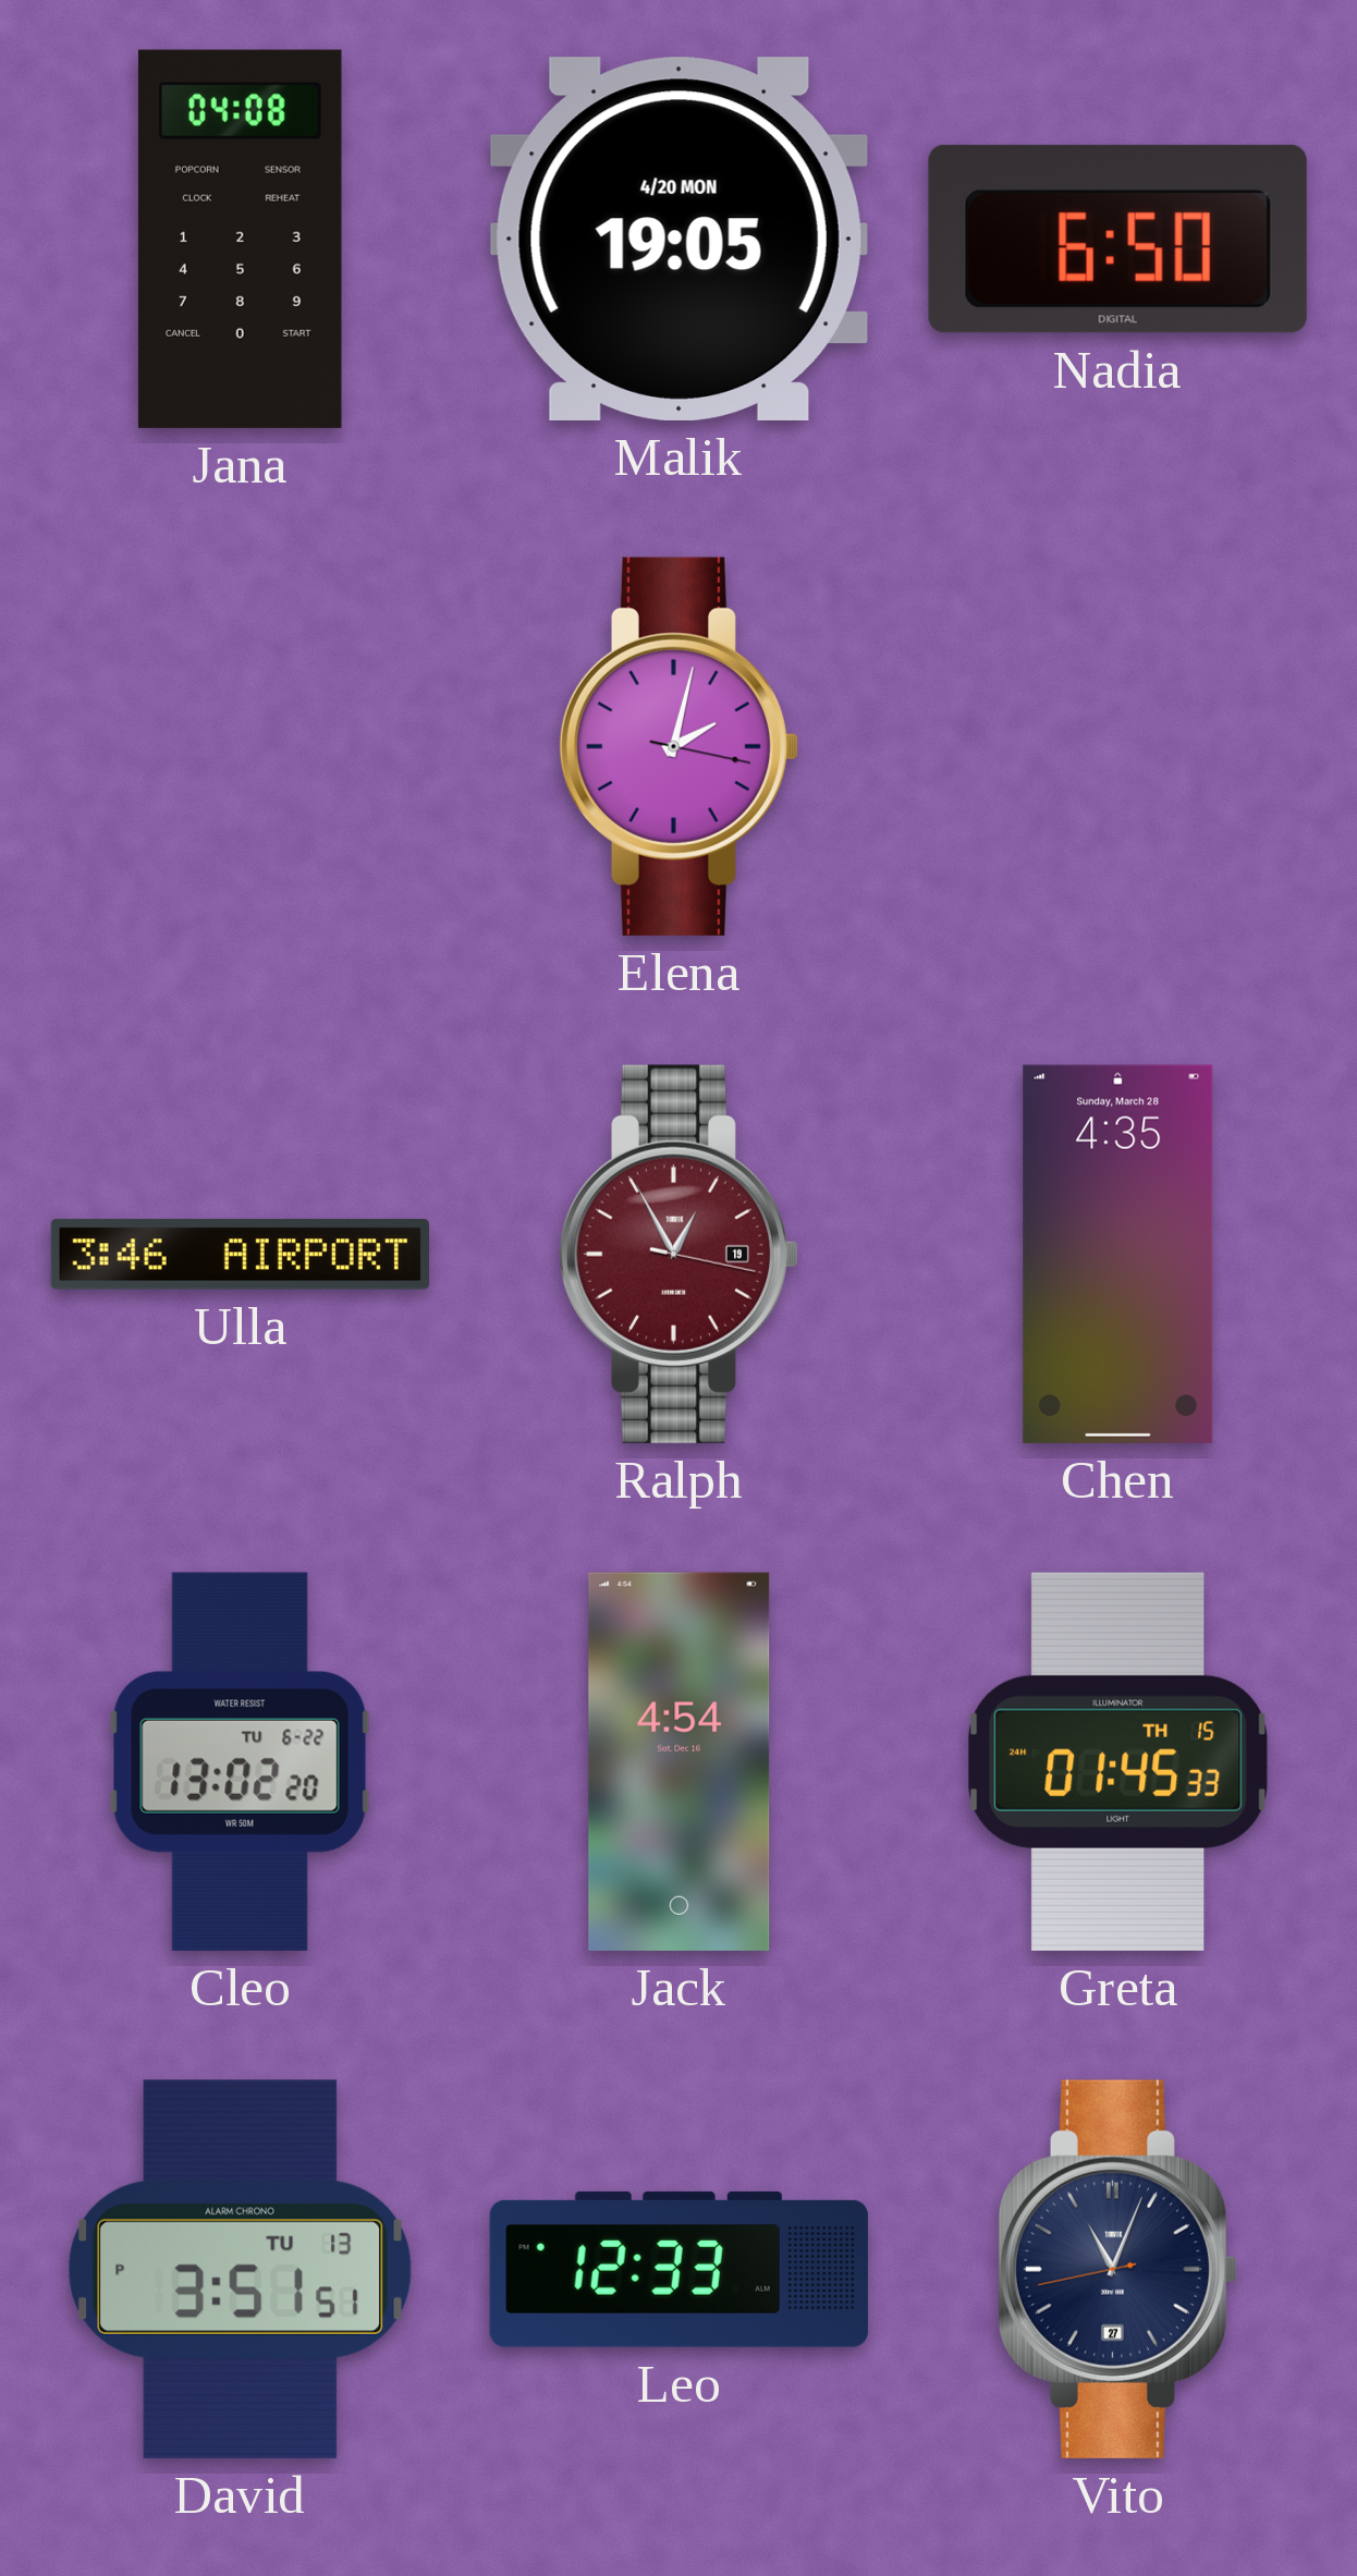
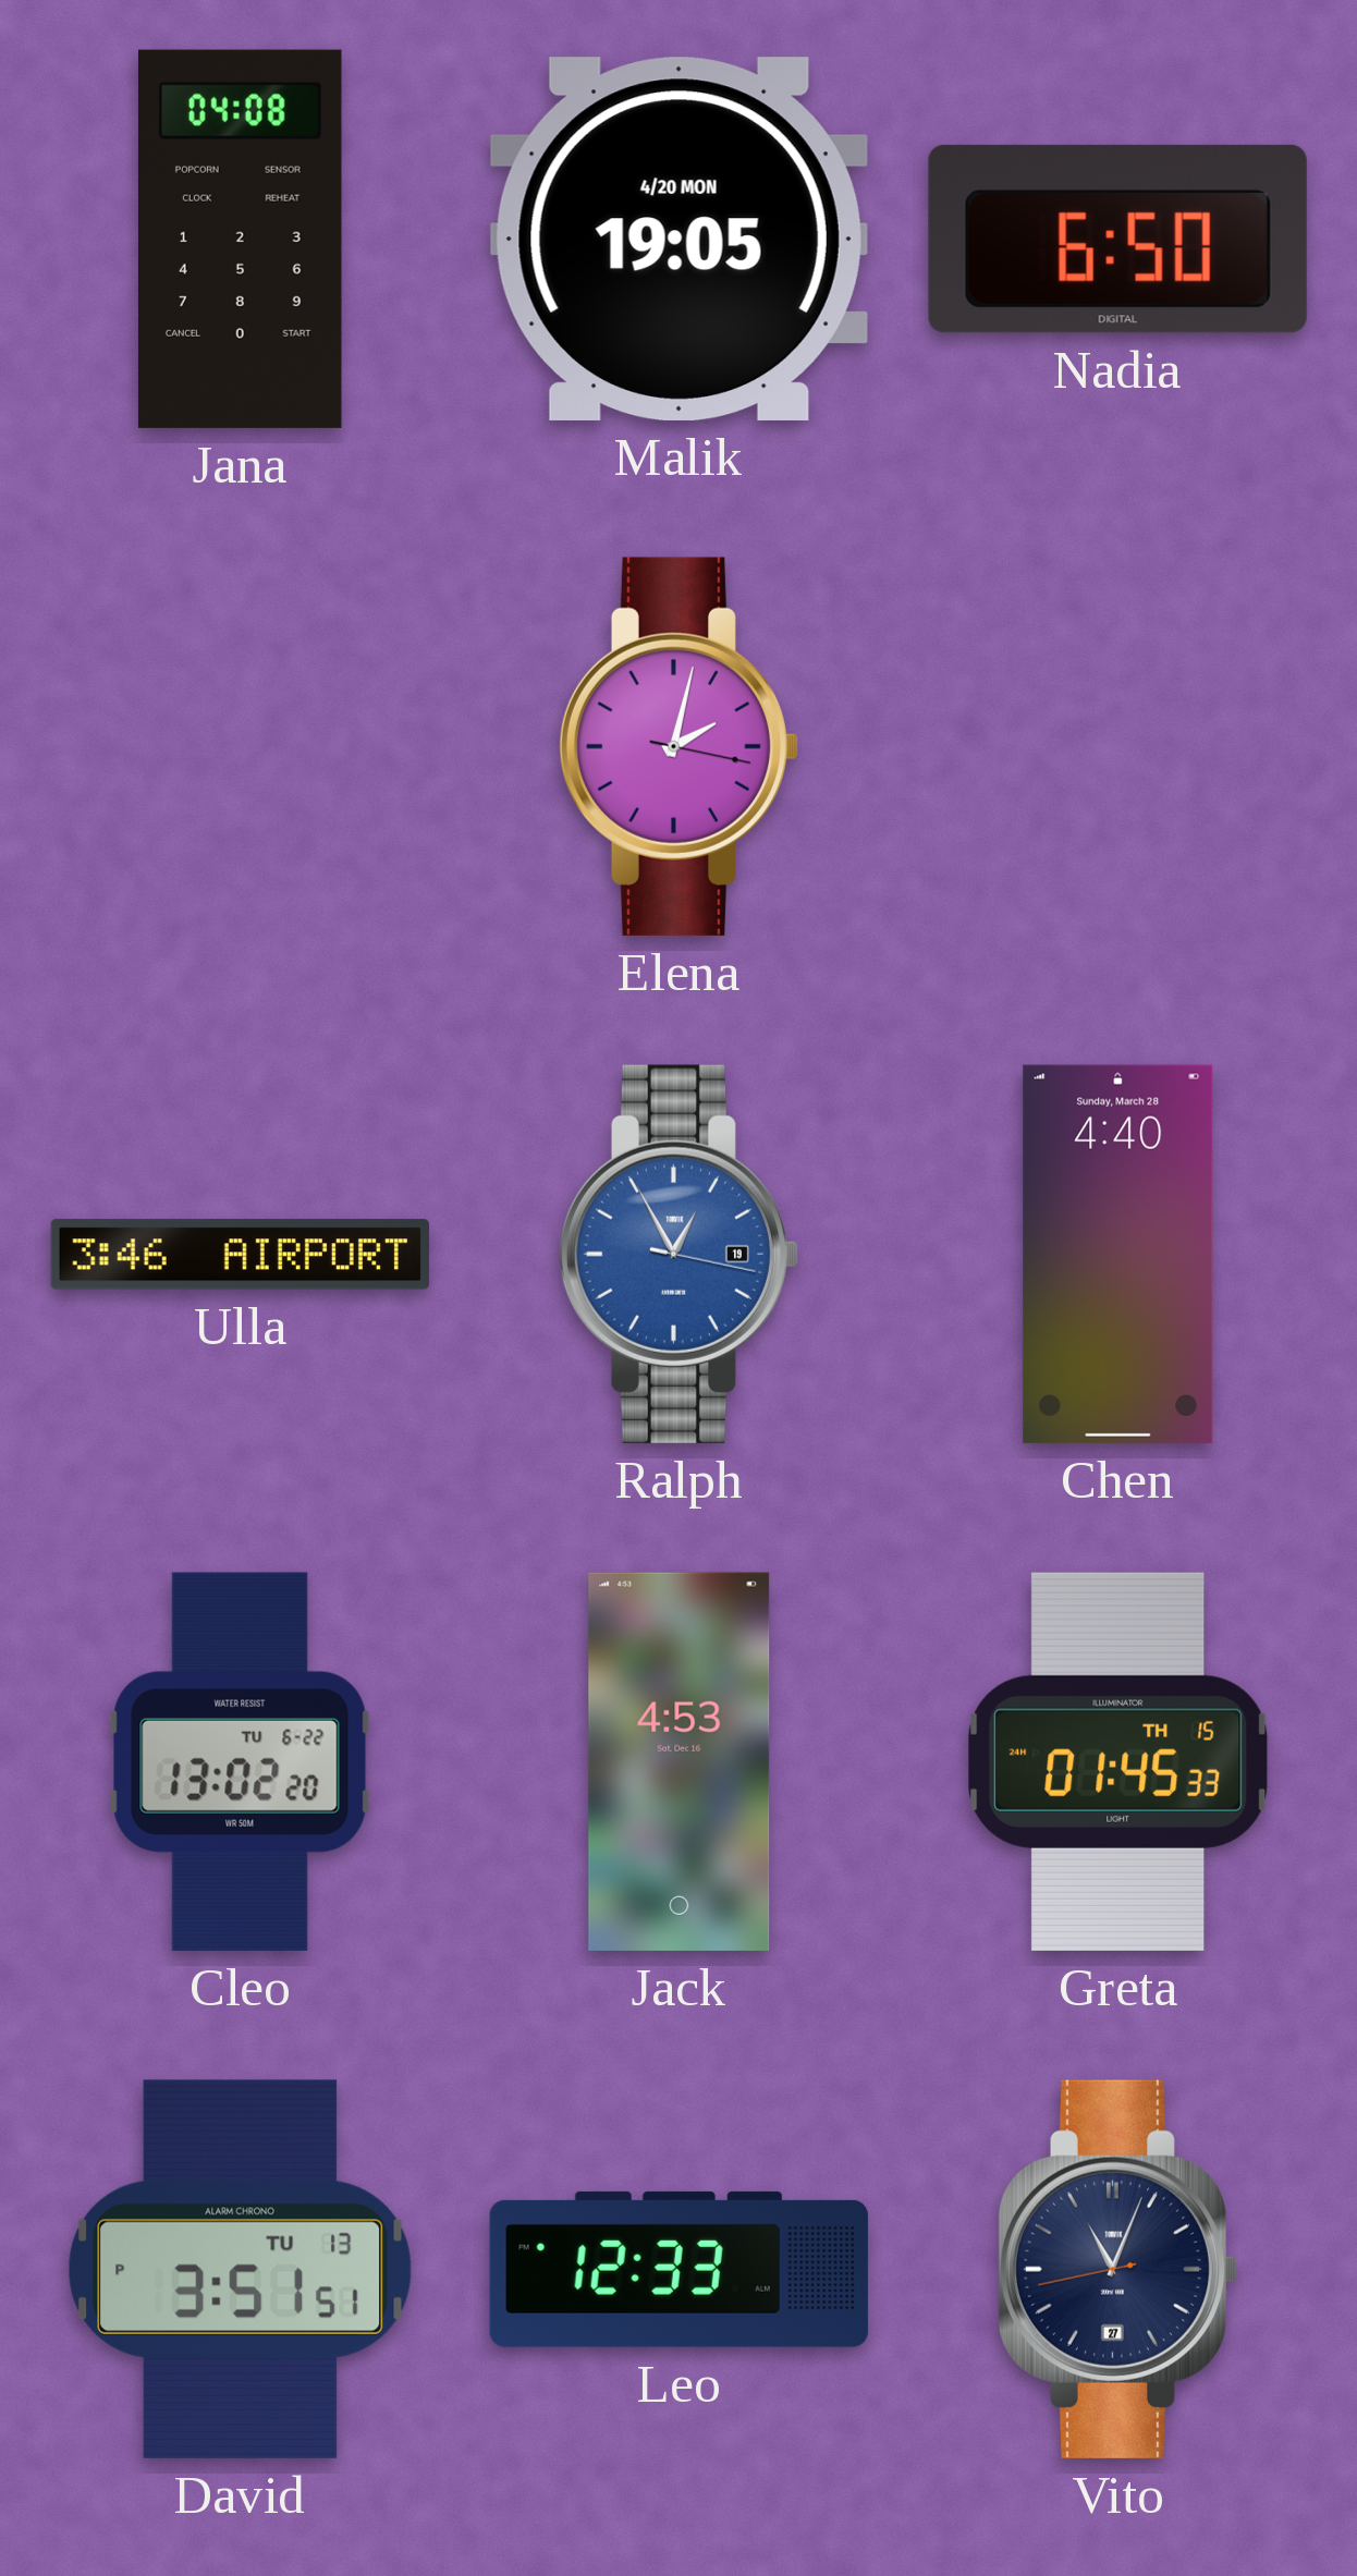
Ralph dial: burgundy -> blue (678, 1254)
Chen: 4:35 -> 4:40 (1118, 1254)
Jack: 4:54 -> 4:53 (680, 1761)
